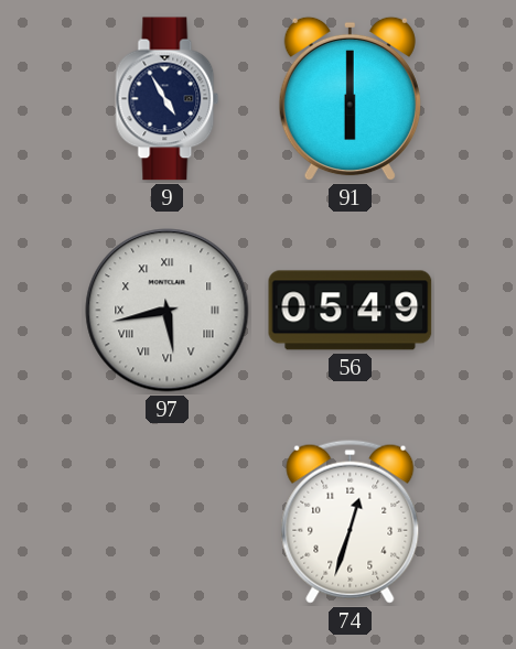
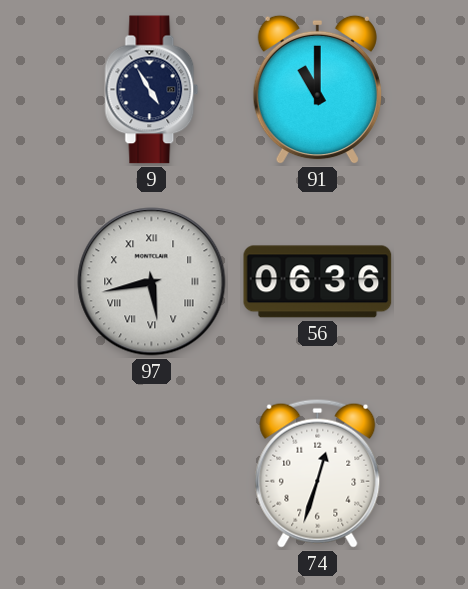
91: 6:00 -> 11:00 (317, 90)
56: 05:49 -> 06:36 (318, 282)
